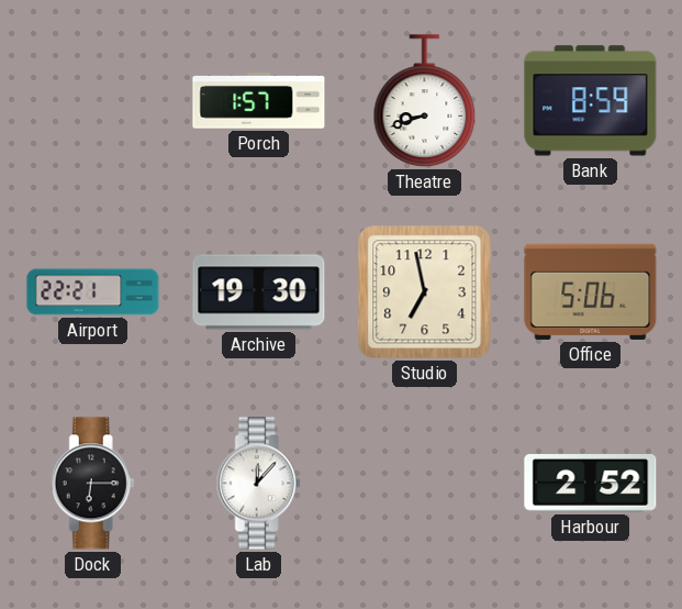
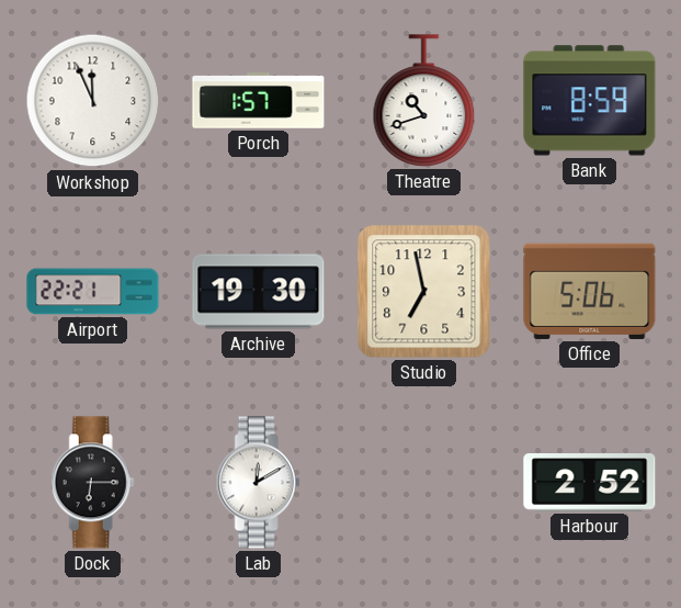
Workshop: none -> 11:56 (93, 101)
Theatre: 8:42 -> 10:42 (424, 101)
Lab: 12:07 -> 12:10 (258, 483)
